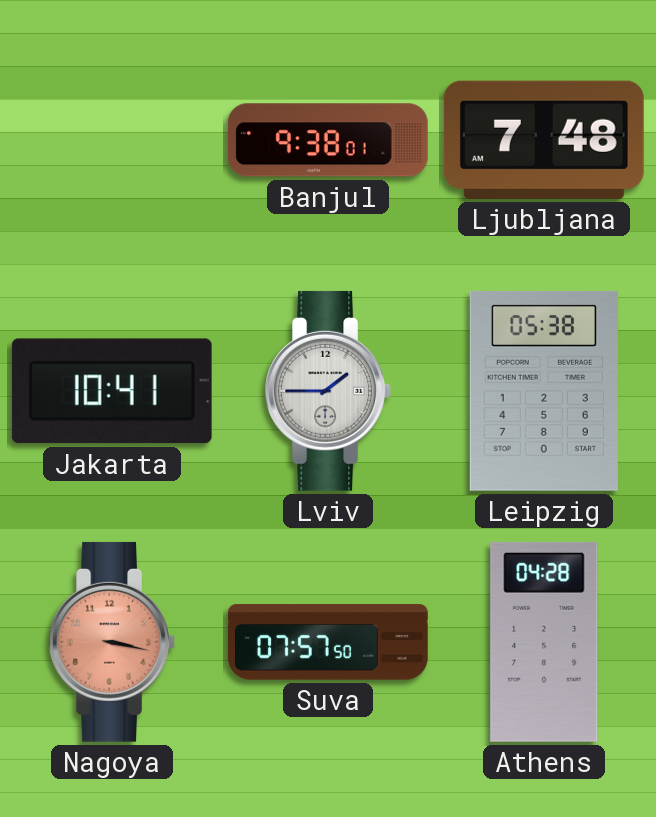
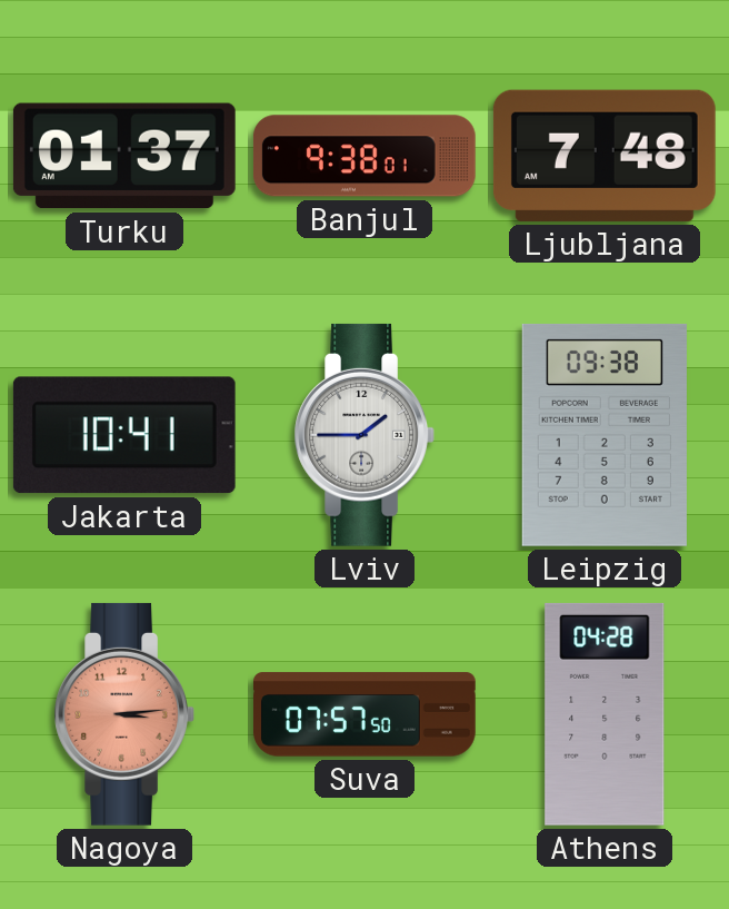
Turku: none -> 01:37 (124, 156)
Leipzig: 05:38 -> 09:38 (605, 435)
Nagoya: 3:17 -> 3:14 (124, 714)
